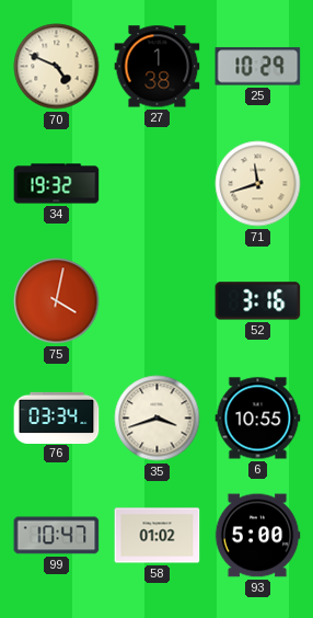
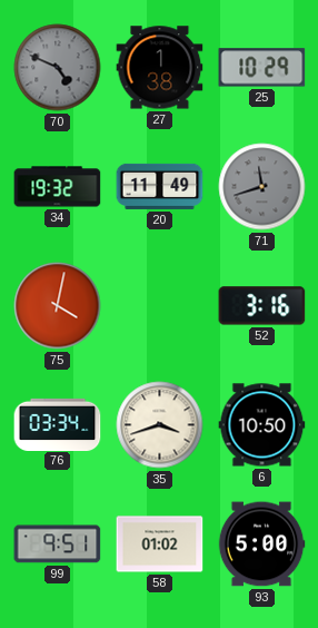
70 dial: cream -> grey (58, 68)
20: none -> 11:49 (160, 186)
71 dial: cream -> grey (262, 187)
6: 10:55 -> 10:50 (262, 425)
99: 10:47 -> 9:51 (58, 544)
